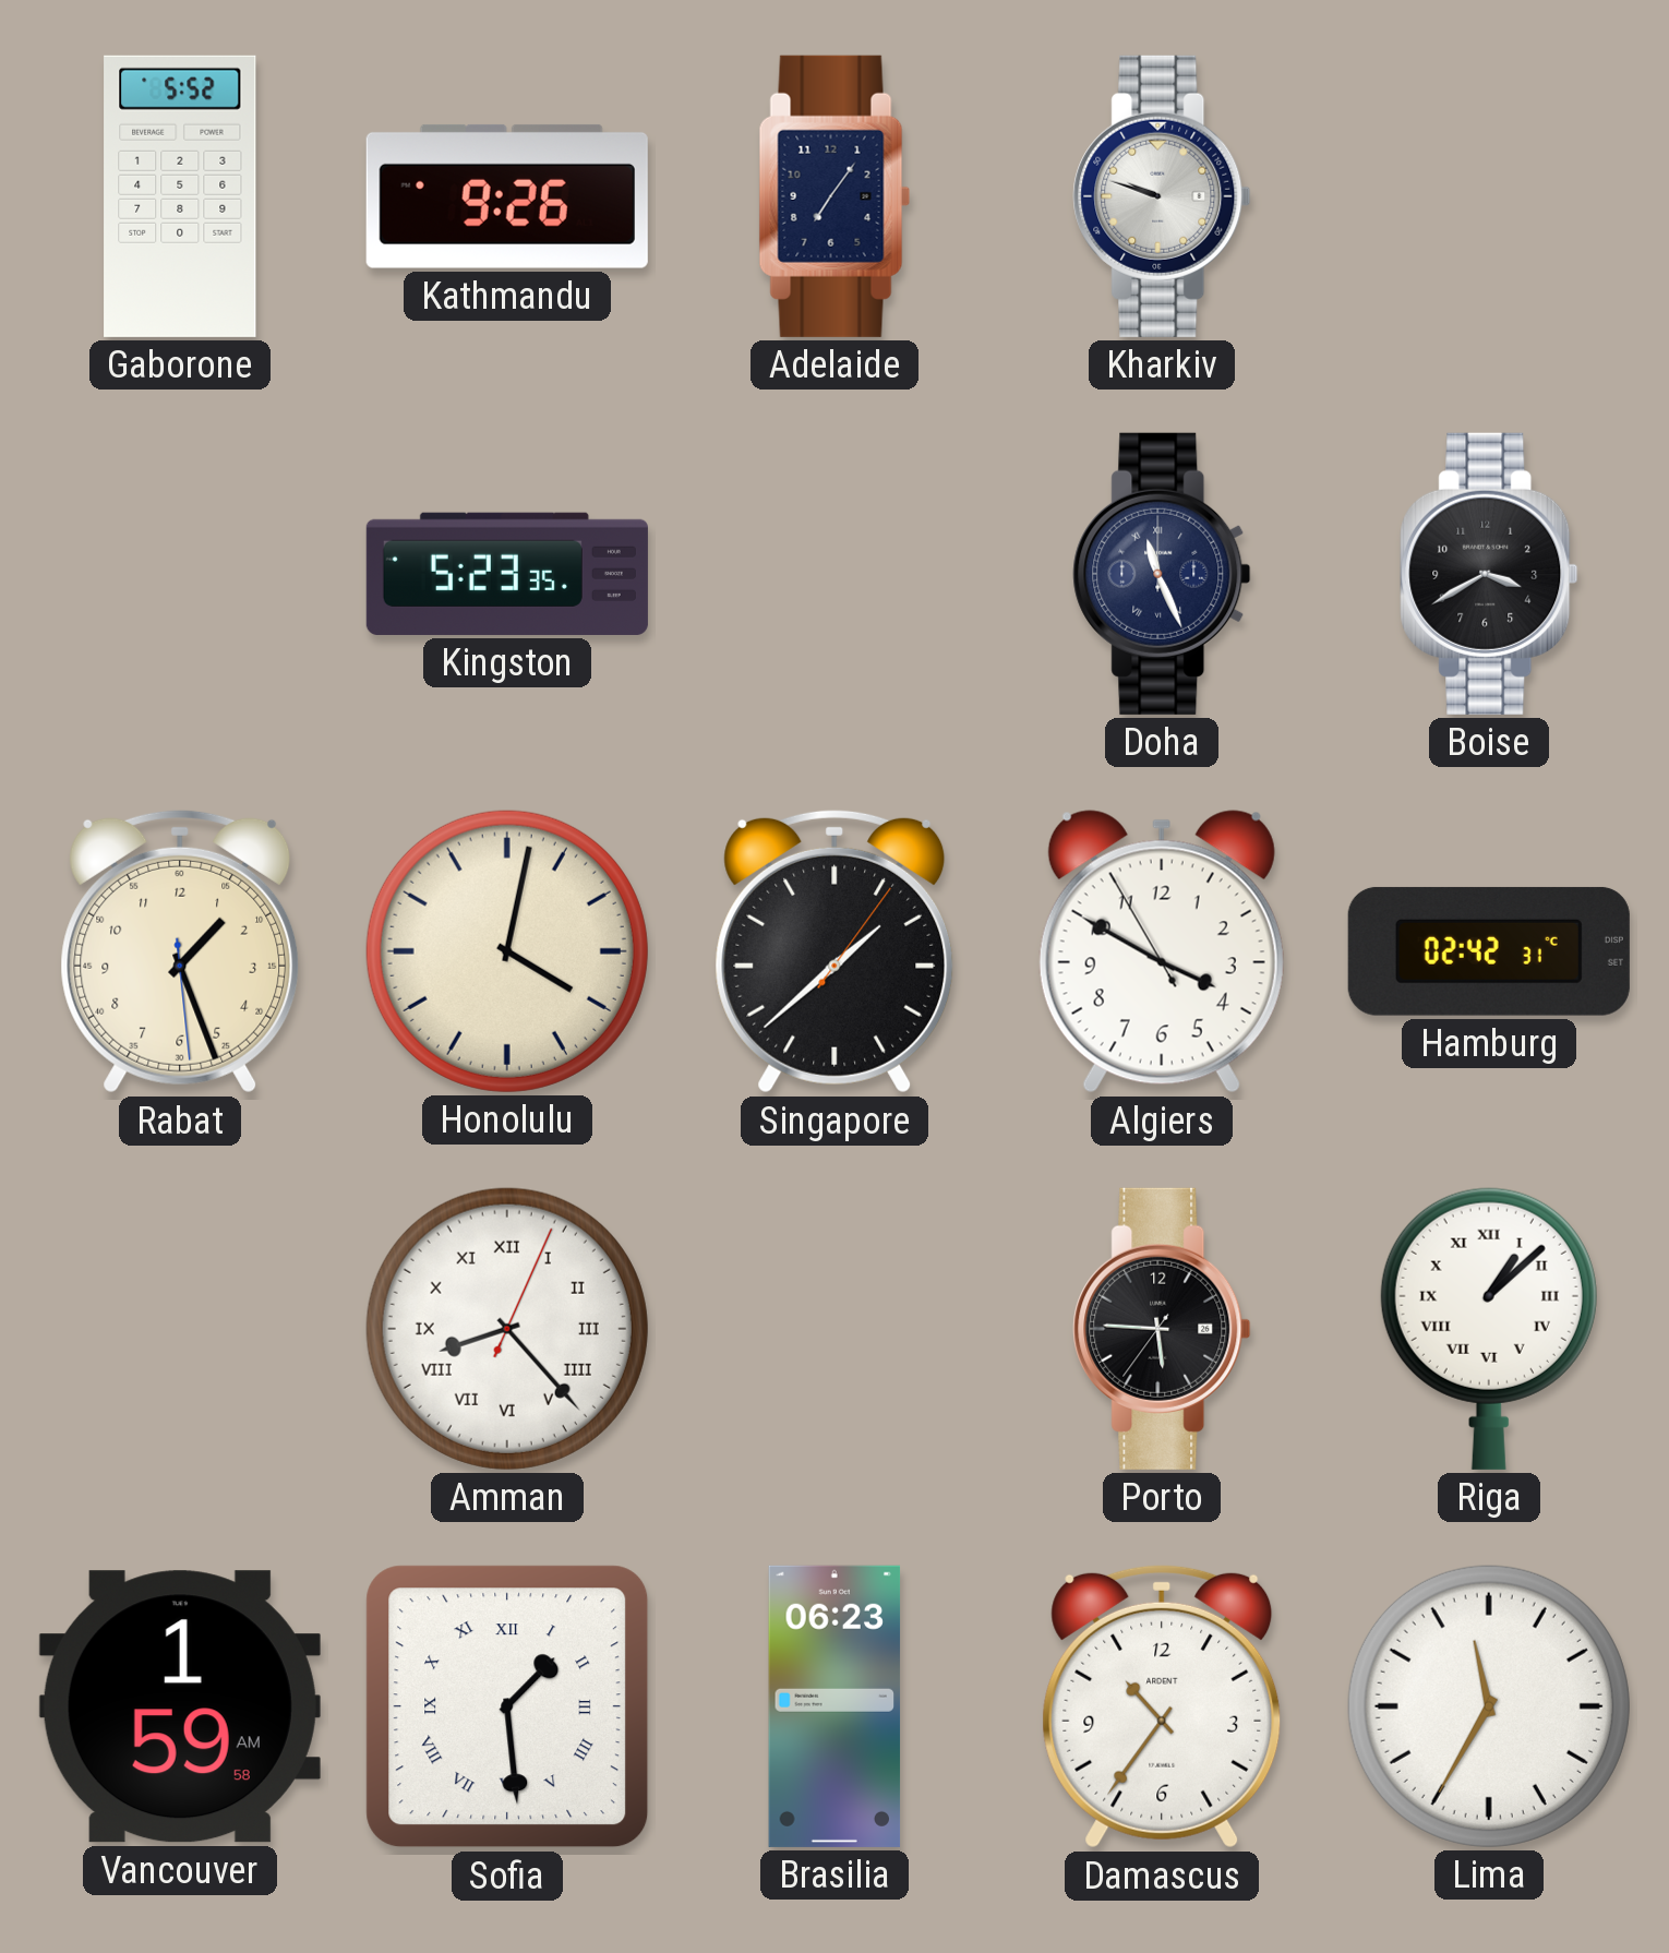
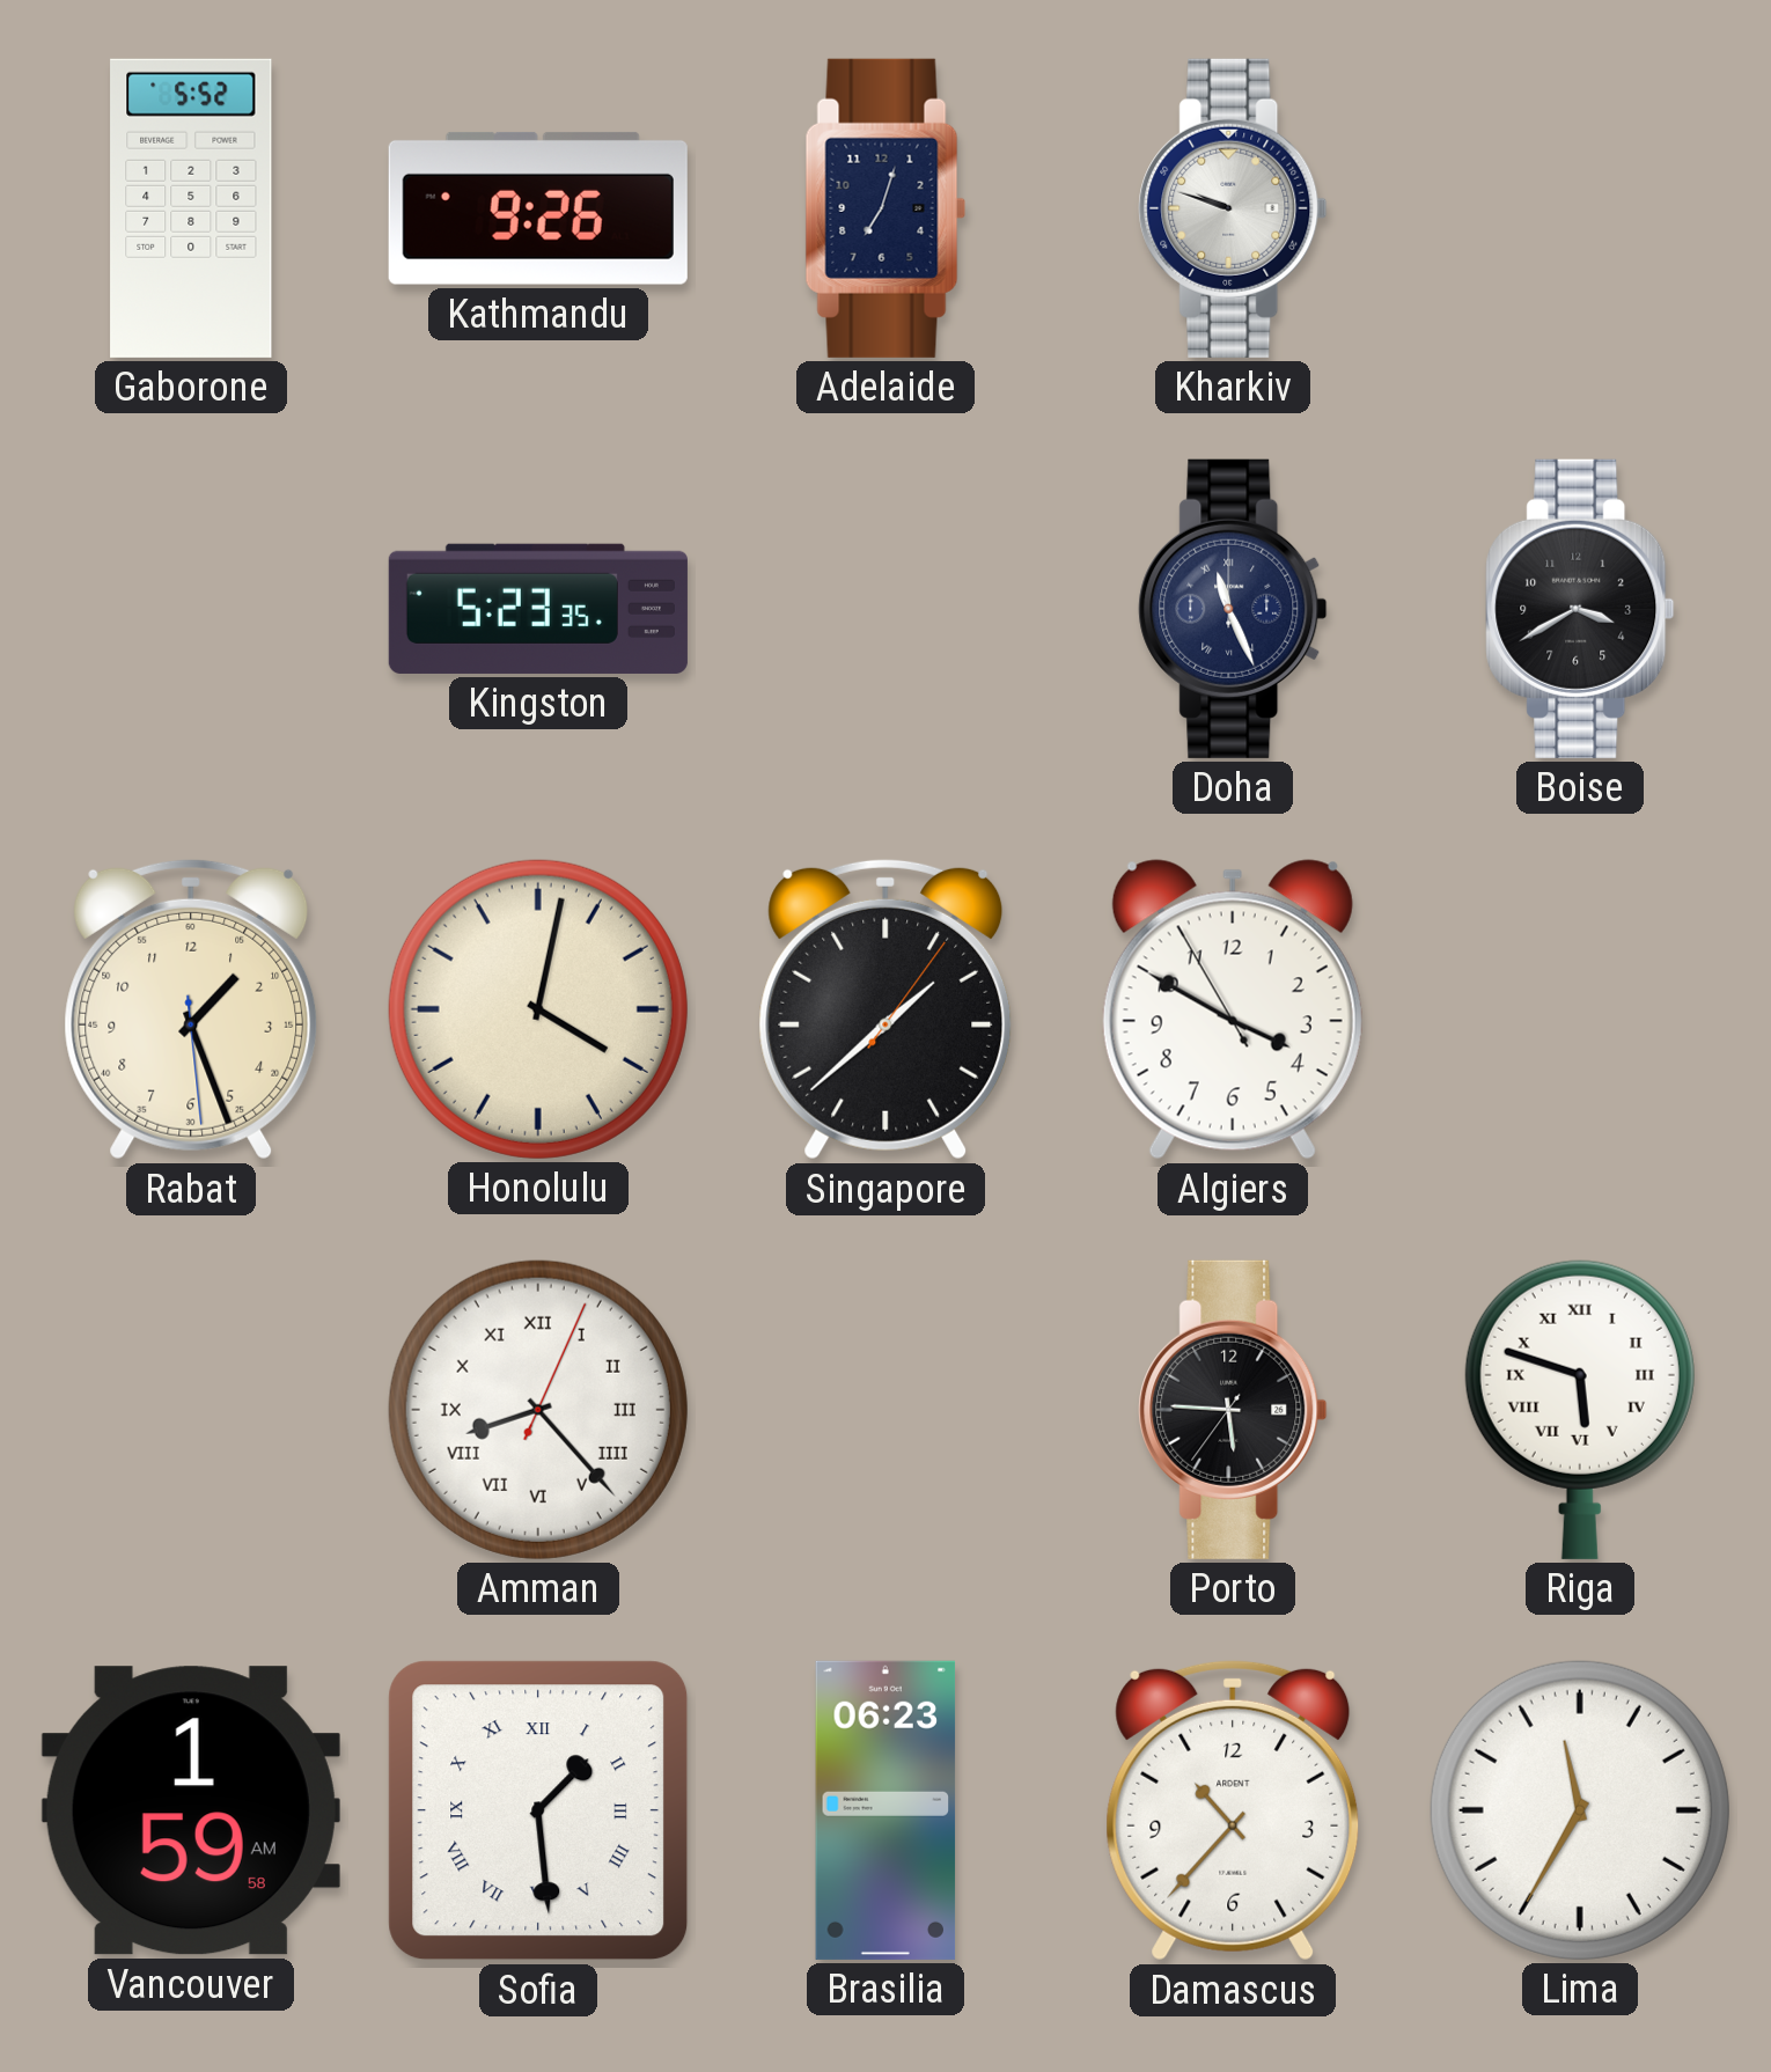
Adelaide: 7:06 -> 7:03 (886, 208)
Hamburg: 02:42 -> none (1489, 951)
Riga: 1:08 -> 5:48 (1580, 1410)
Damascus: 10:36 -> 10:37 (1233, 1810)
